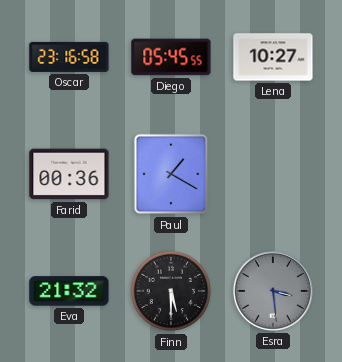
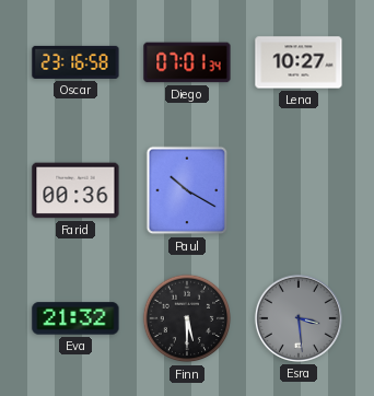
Diego: 05:45 -> 07:01 (187, 62)
Paul: 1:20 -> 10:20 (187, 190)
